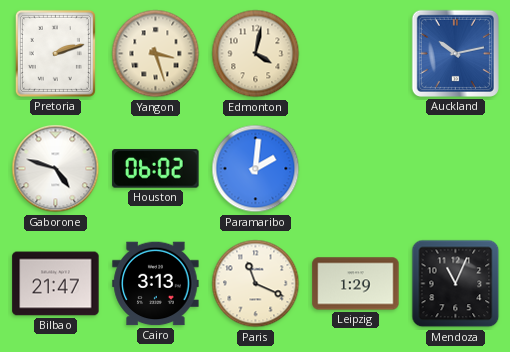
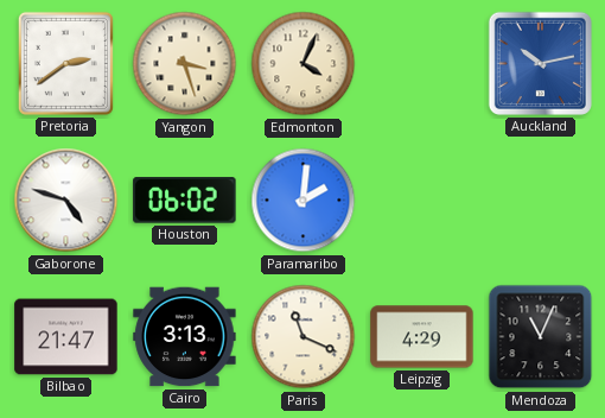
Pretoria: 2:12 -> 2:39 (65, 63)
Edmonton: 4:02 -> 4:04 (304, 64)
Leipzig: 1:29 -> 4:29 (422, 337)
